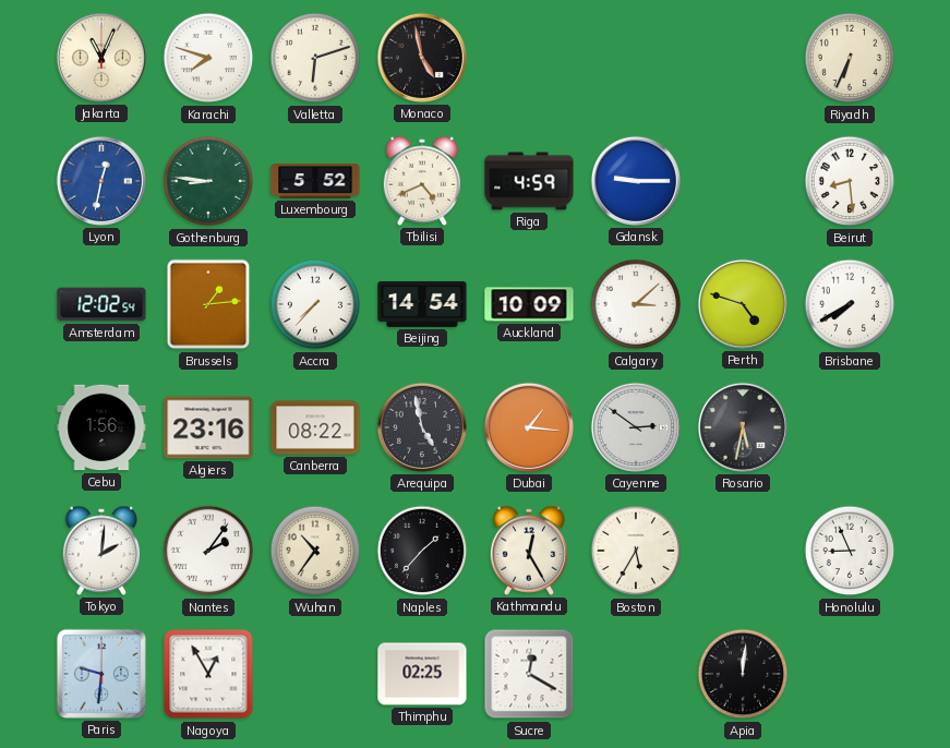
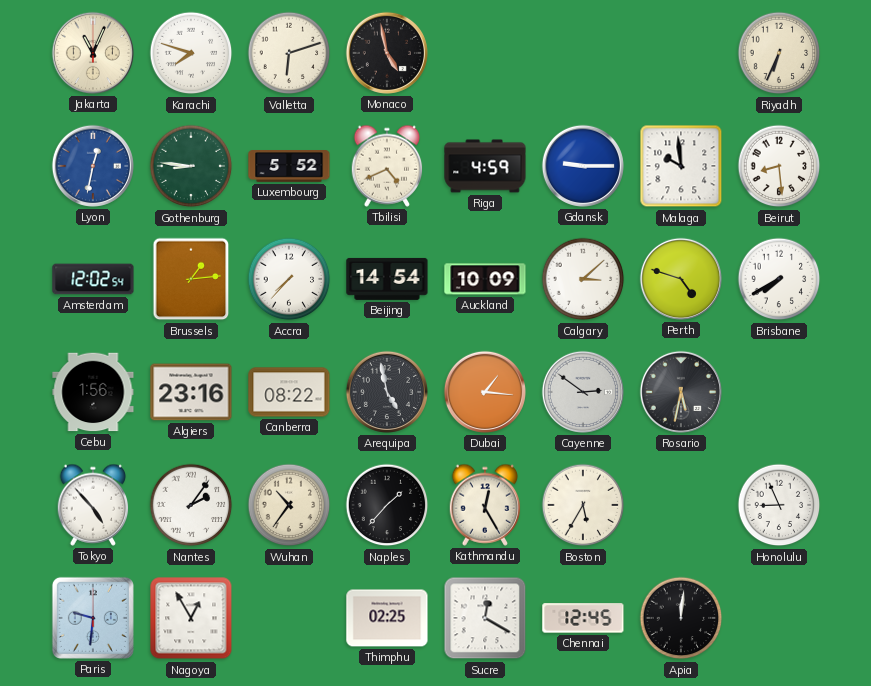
Malaga: none -> 9:59 (681, 166)
Tokyo: 2:01 -> 4:53 (93, 505)
Chennai: none -> 12:45 (583, 618)
